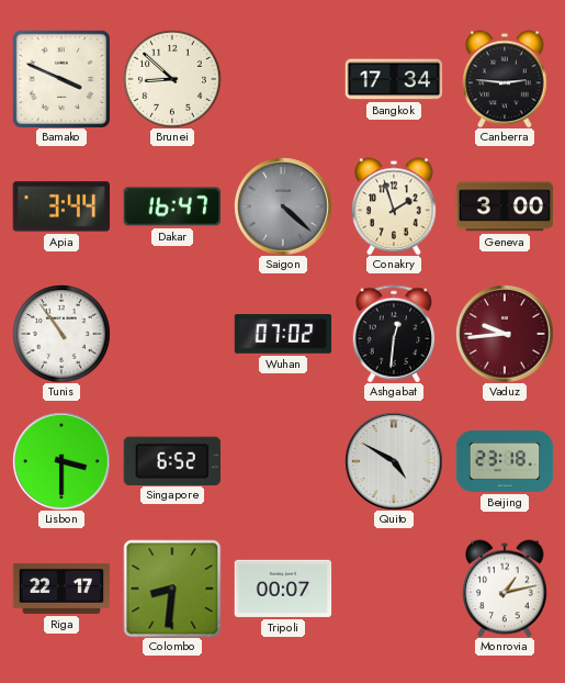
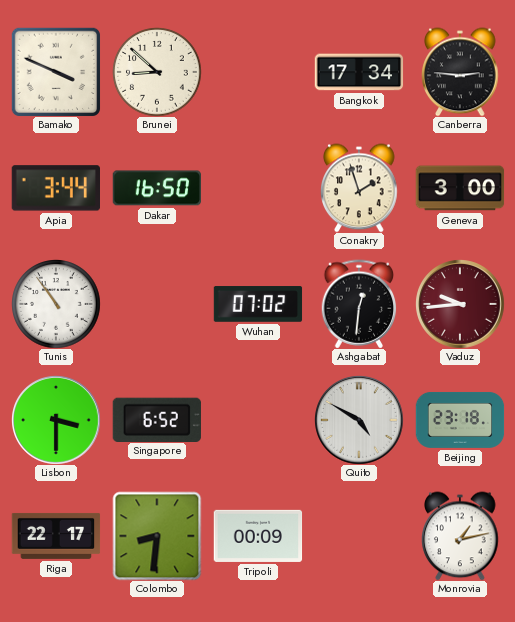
Dakar: 16:47 -> 16:50 (156, 188)
Saigon: 4:22 -> none (283, 206)
Tripoli: 00:07 -> 00:09 (258, 536)
